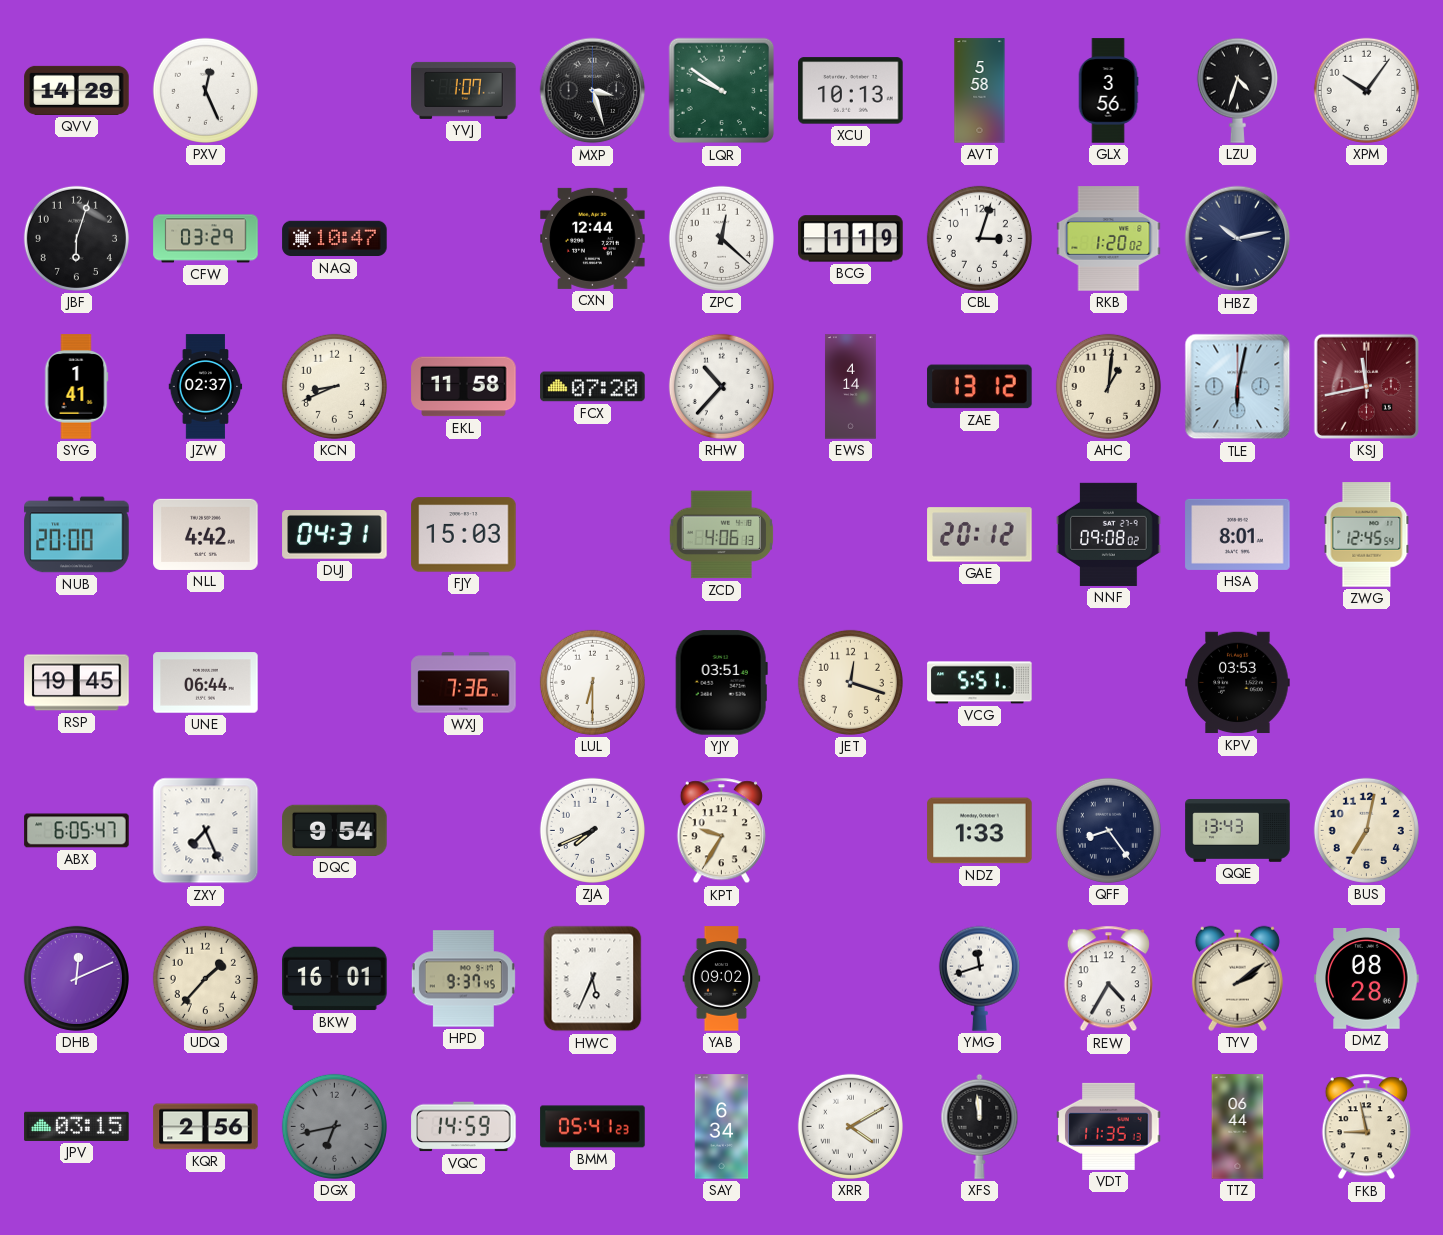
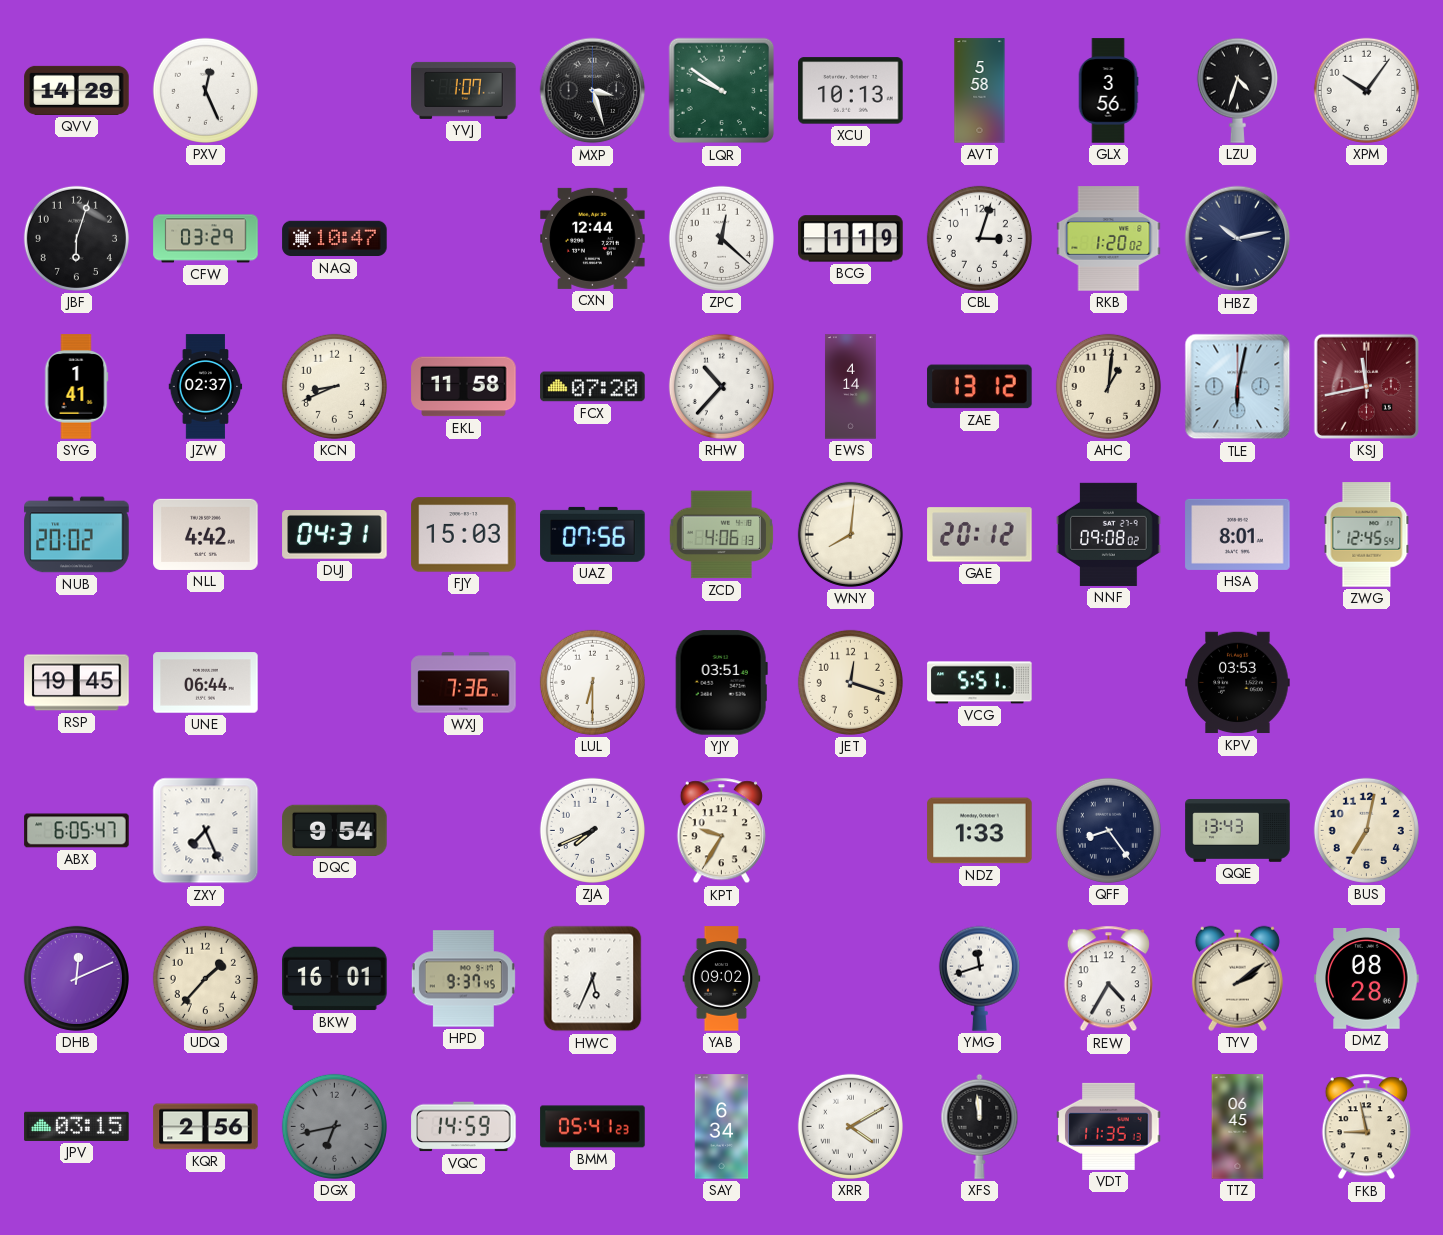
NUB: 20:00 -> 20:02 (77, 535)
UAZ: none -> 07:56 (593, 534)
WNY: none -> 8:01 (850, 534)
TTZ: 06:44 -> 06:45 (1238, 1127)
